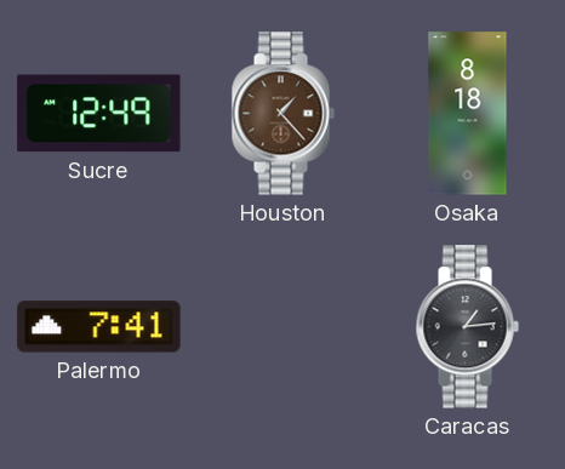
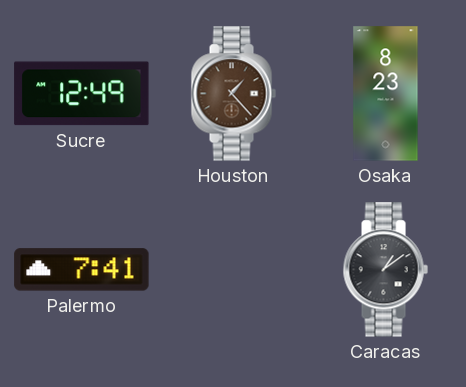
Osaka: 8:18 -> 8:23 (386, 94)
Caracas: 1:14 -> 1:09 (385, 270)
